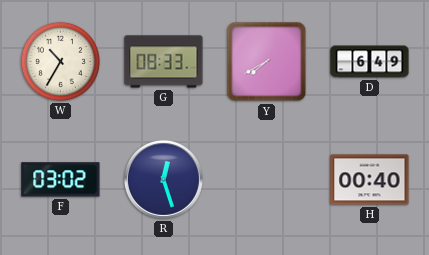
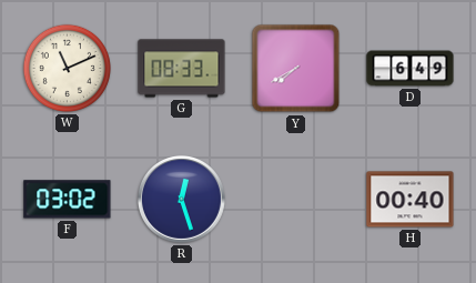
W: 10:35 -> 11:11 (67, 68)
